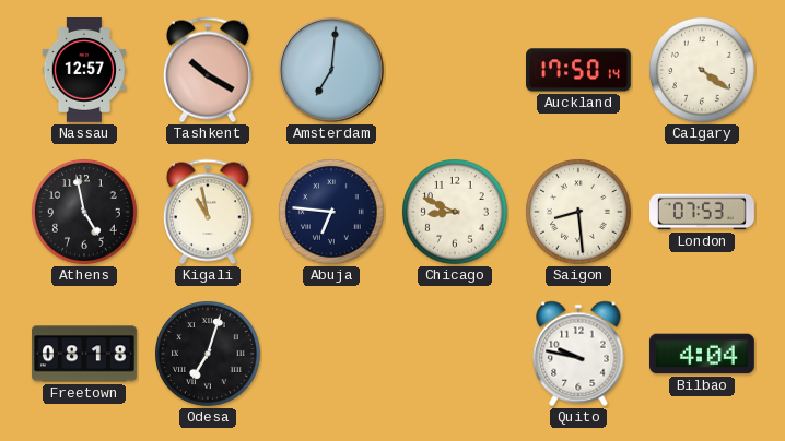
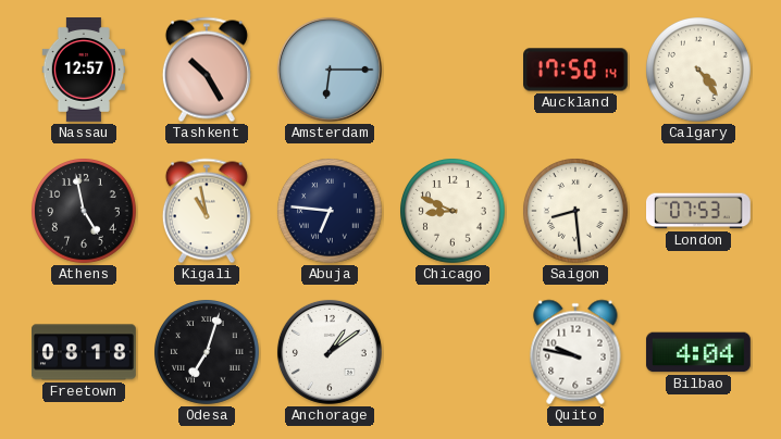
Tashkent: 10:20 -> 10:25 (207, 70)
Amsterdam: 7:01 -> 6:15 (330, 70)
Calgary: 4:21 -> 4:24 (699, 71)
Anchorage: none -> 1:09 (330, 352)
